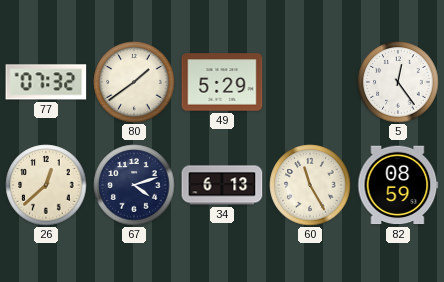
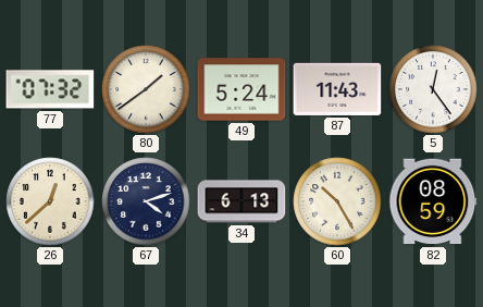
49: 5:29 -> 5:24 (242, 89)
87: none -> 11:43 (337, 89)
60: 11:25 -> 10:25 (337, 201)
